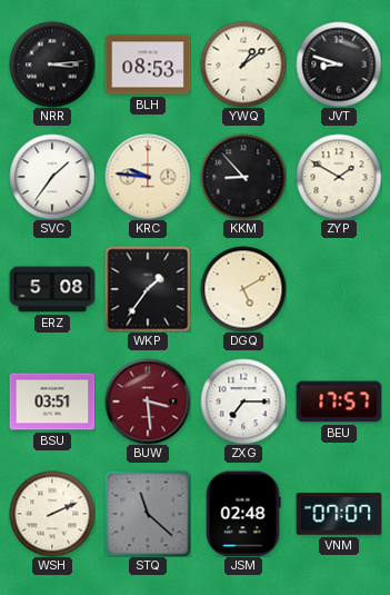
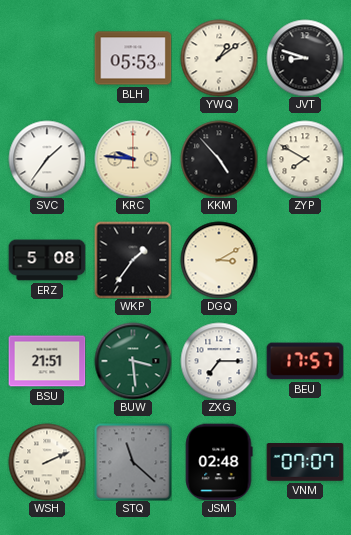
NRR: 3:14 -> none (52, 65)
BLH: 08:53 -> 05:53 (133, 58)
KKM: 8:53 -> 4:53 (219, 159)
ZYP: 1:50 -> 7:50 (305, 159)
DGQ: 5:10 -> 3:10 (219, 260)
BSU: 03:51 -> 21:51 (47, 361)
BUW dial: burgundy -> green (133, 361)
